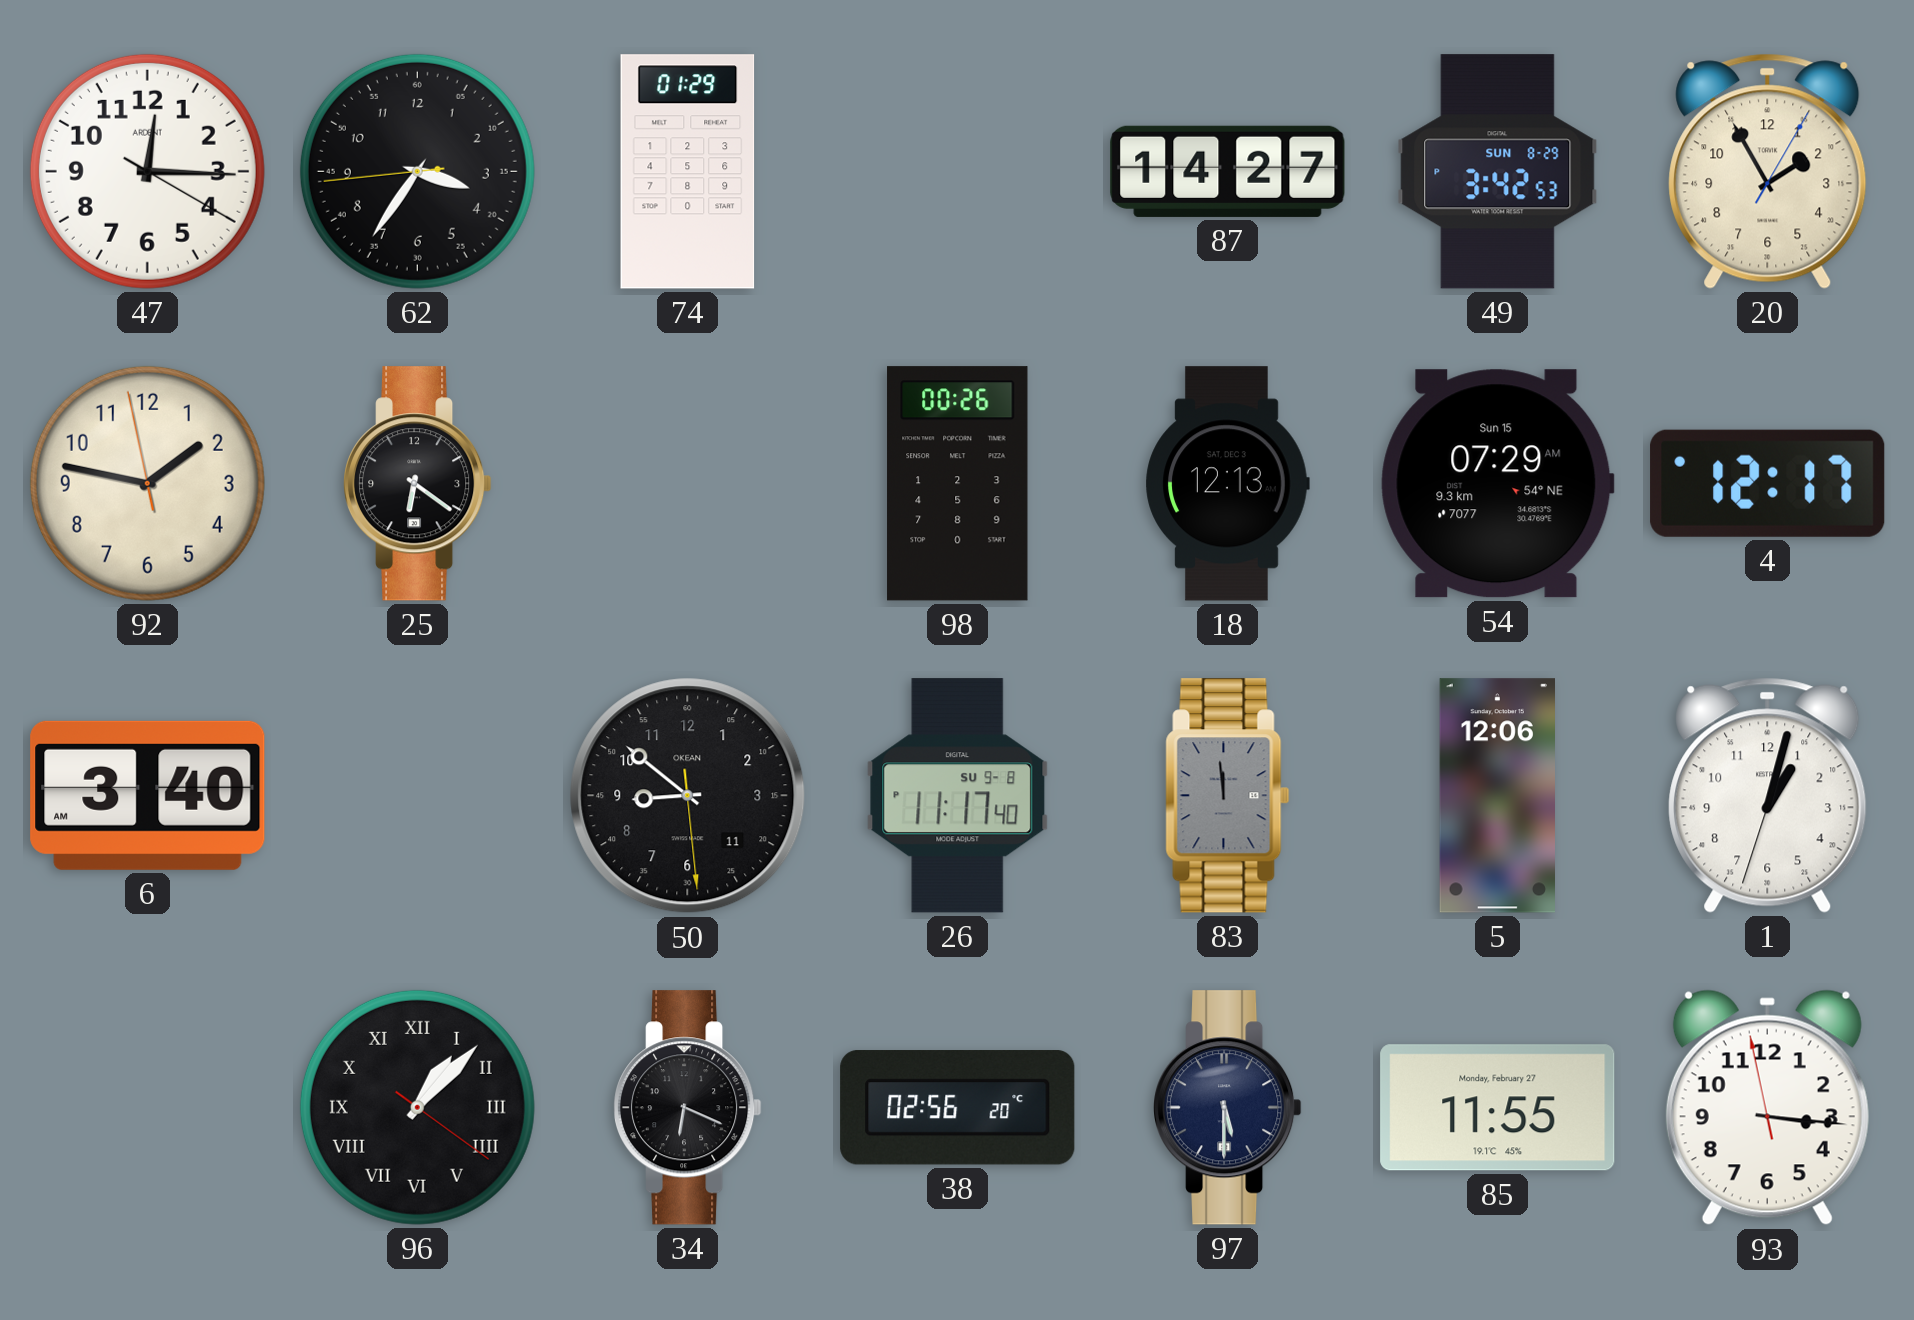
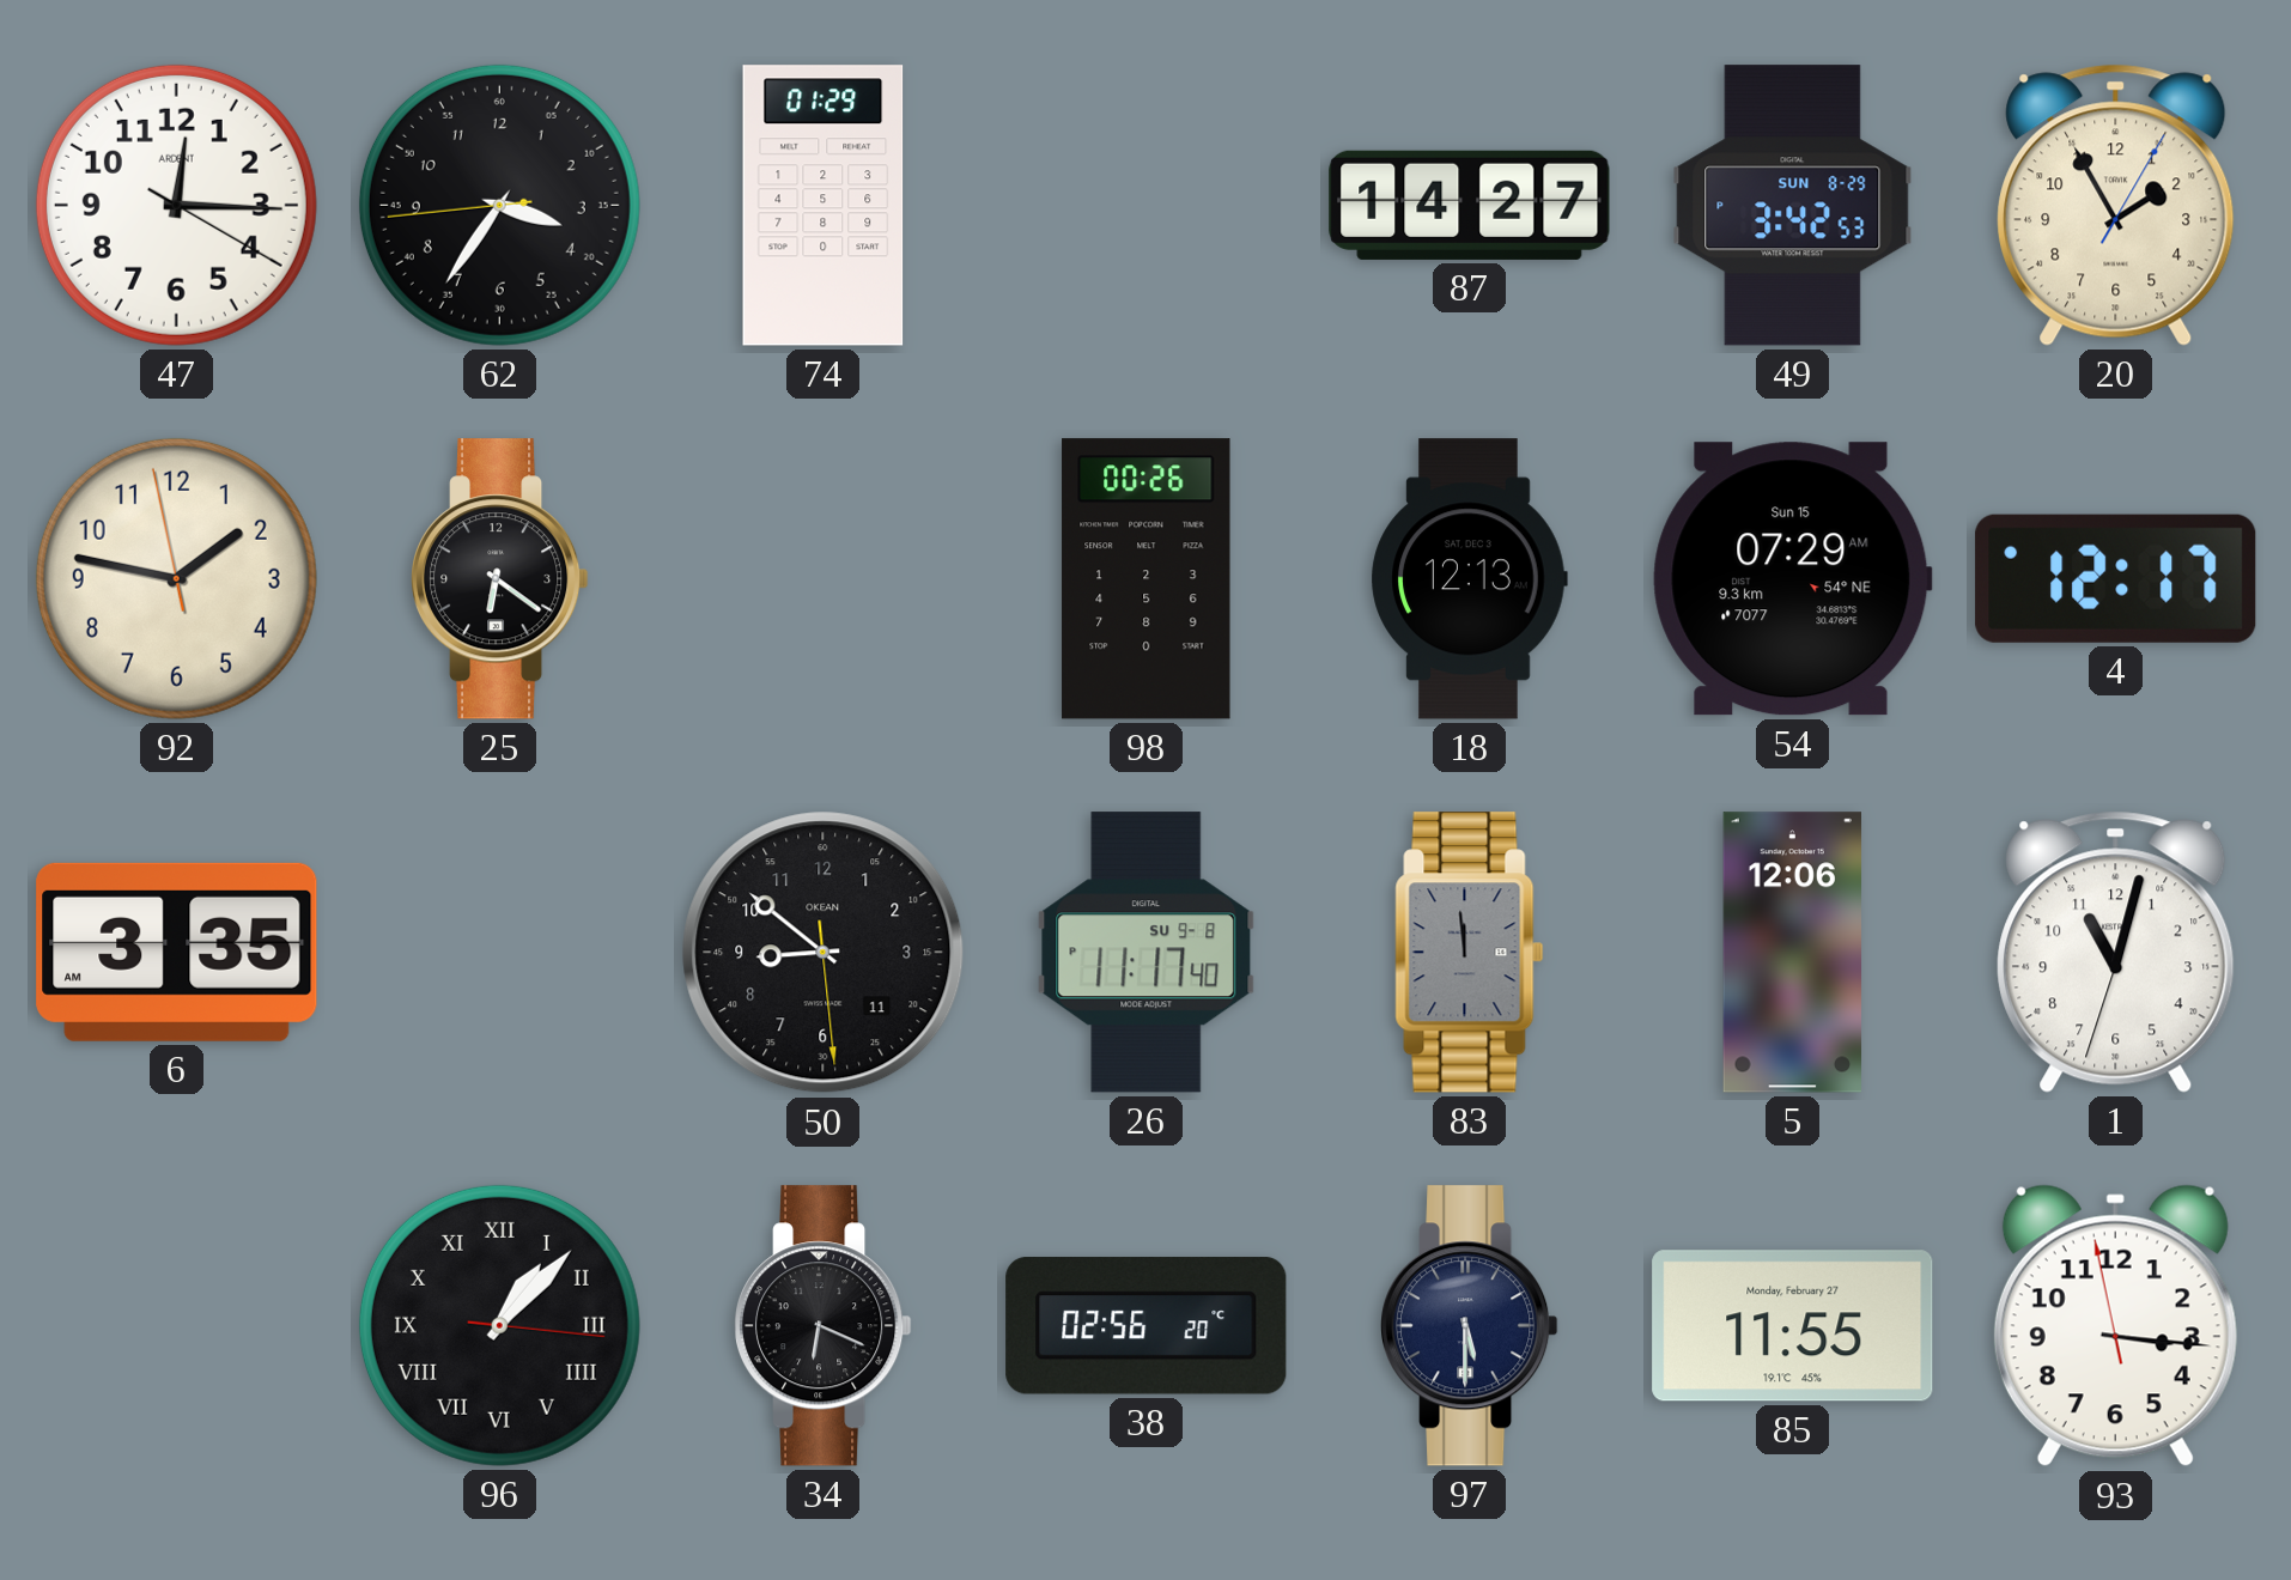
6: 3:40 -> 3:35 (177, 952)
1: 1:02 -> 11:02 (2116, 952)
96: 1:07:21 -> 1:07:16 (499, 1325)
